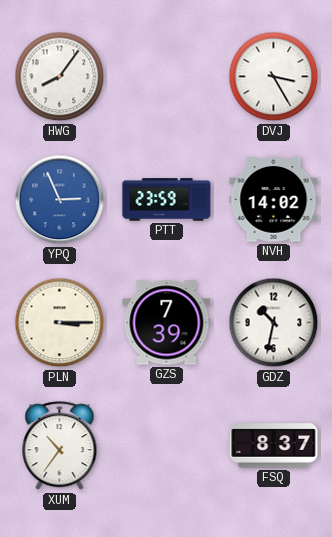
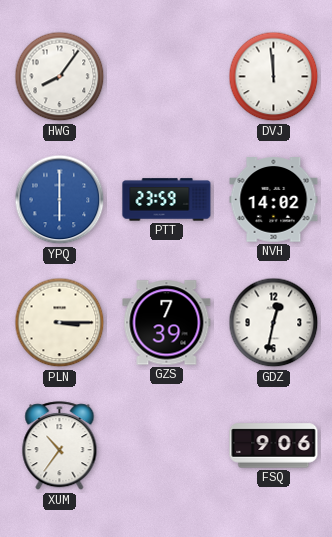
DVJ: 3:25 -> 11:59 (274, 77)
YPQ: 2:56 -> 6:00 (60, 200)
GDZ: 10:32 -> 12:32 (274, 323)
FSQ: 8:37 -> 9:06 (274, 446)
